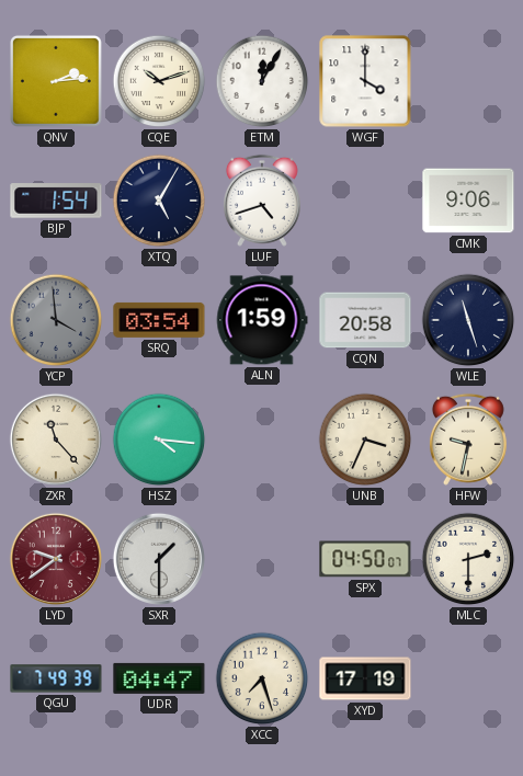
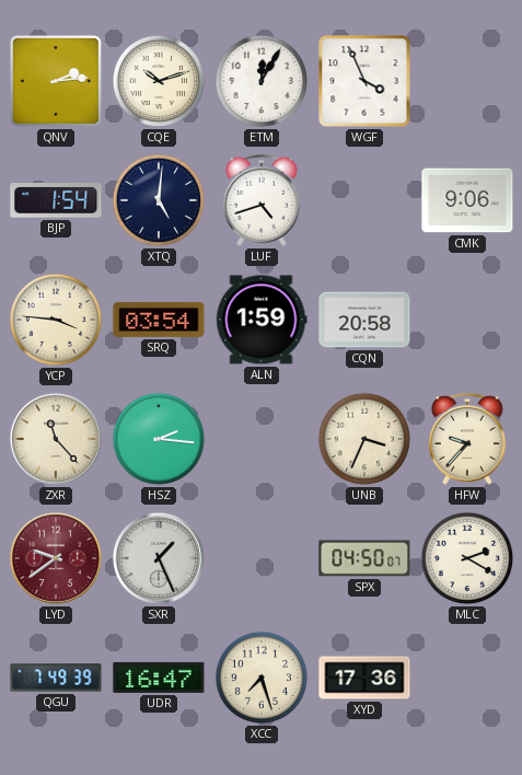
WGF: 4:00 -> 3:56 (364, 81)
XTQ: 5:05 -> 5:01 (159, 200)
YCP: 3:59 -> 3:46 (56, 320)
YCP dial: grey -> cream (56, 320)
WLE: 11:27 -> none (468, 320)
HSZ: 4:16 -> 2:16 (159, 439)
HFW: 9:32 -> 9:37 (467, 439)
SXR: 1:30 -> 1:26 (159, 558)
MLC: 2:30 -> 2:20 (467, 558)
UDR: 04:47 -> 16:47 (159, 678)
XYD: 17:19 -> 17:36 (364, 678)
